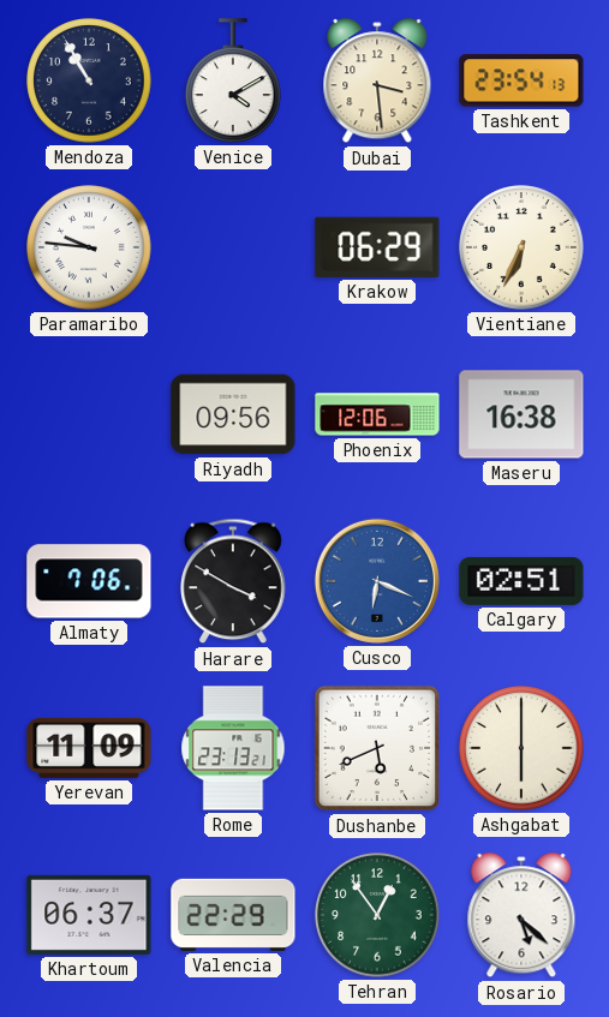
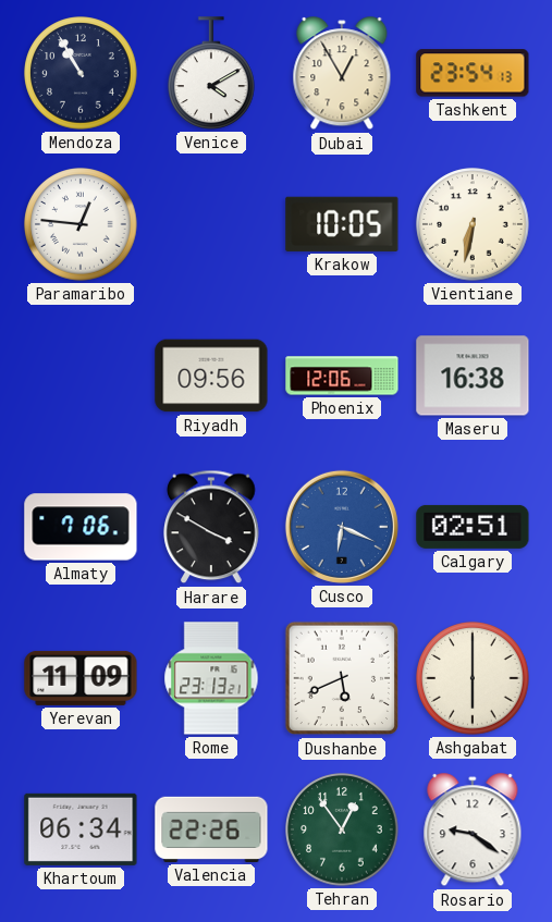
Dubai: 3:29 -> 12:55 (342, 74)
Paramaribo: 9:46 -> 12:46 (81, 224)
Krakow: 06:29 -> 10:05 (342, 224)
Vientiane: 6:34 -> 6:32 (473, 224)
Khartoum: 06:37 -> 06:34 (81, 829)
Valencia: 22:29 -> 22:26 (211, 829)
Rosario: 5:22 -> 9:21 (473, 831)
